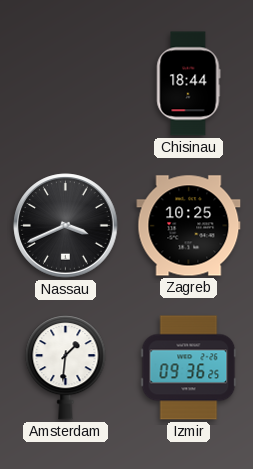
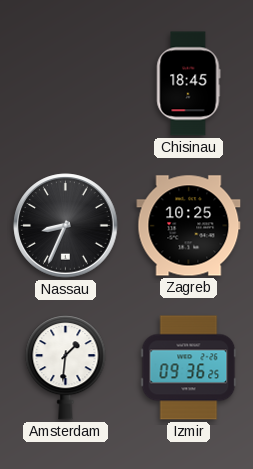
Chisinau: 18:44 -> 18:45 (189, 84)
Nassau: 3:41 -> 8:34 (66, 226)
